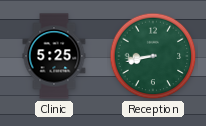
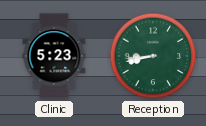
Clinic: 5:25 -> 5:23 (54, 56)
